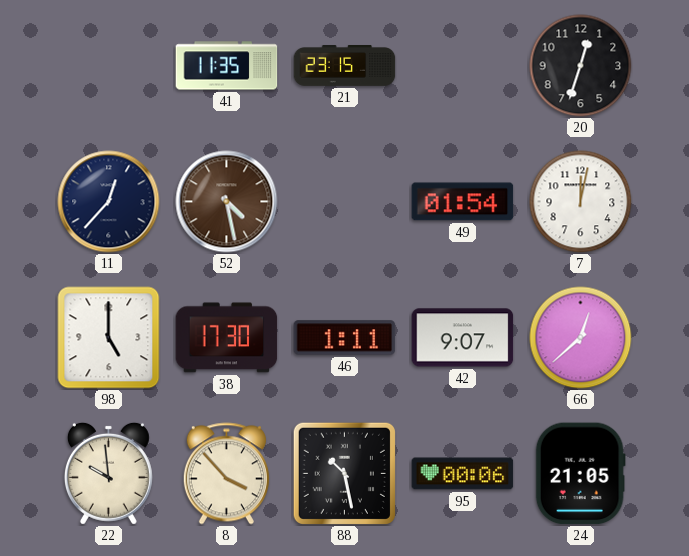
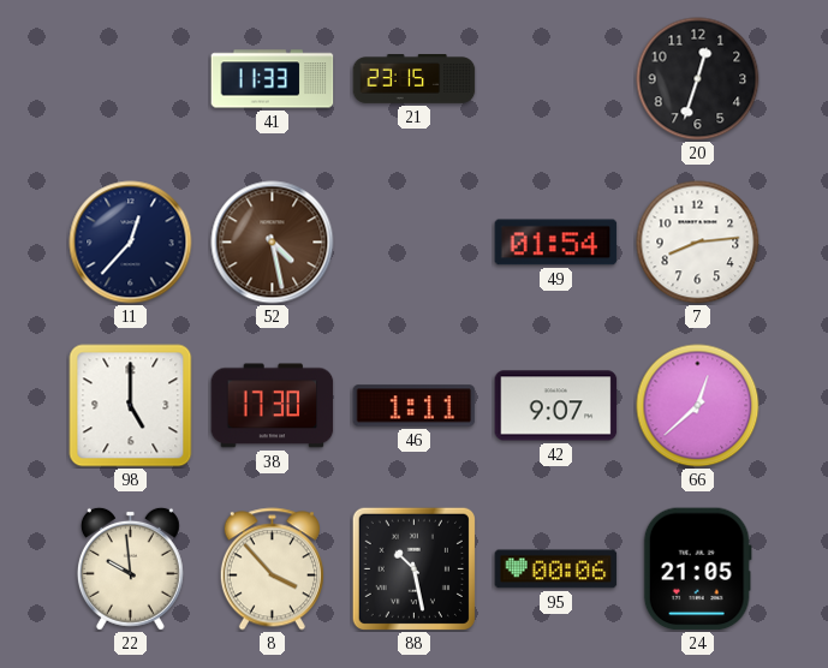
41: 11:35 -> 11:33 (273, 79)
7: 12:02 -> 8:14 (698, 243)
